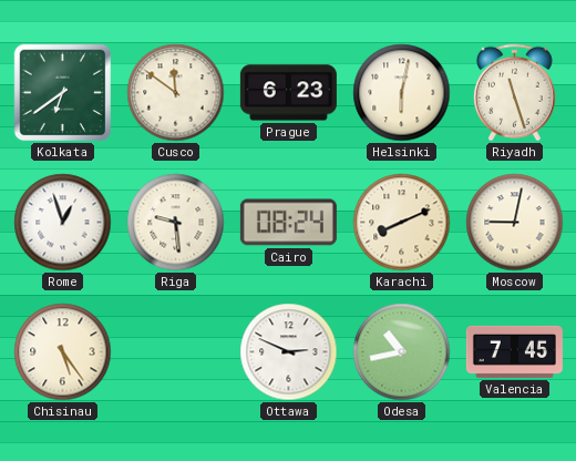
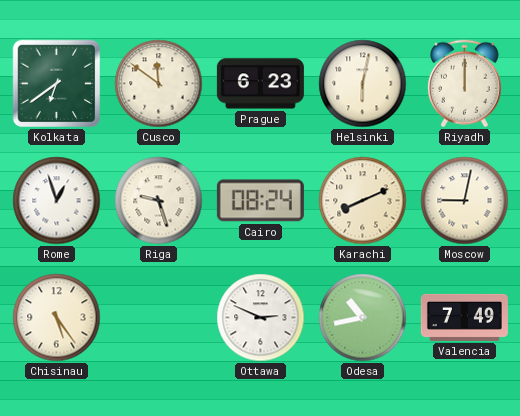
Riyadh: 11:27 -> 12:00 (464, 84)
Riga: 9:29 -> 9:27 (159, 201)
Valencia: 7:45 -> 7:49 (464, 317)
